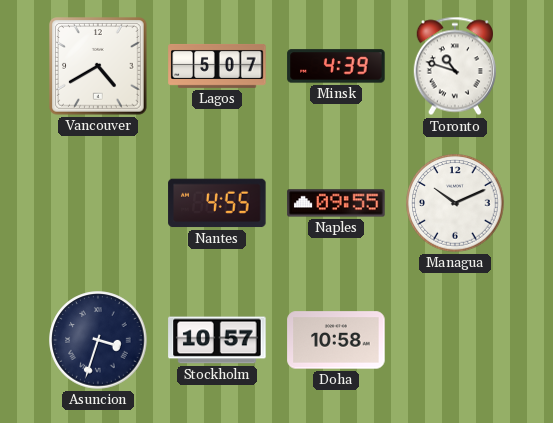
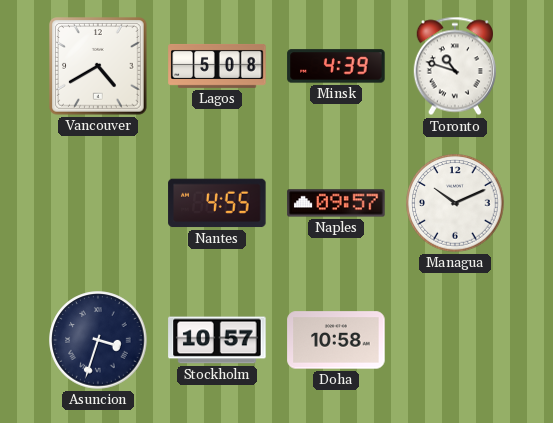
Lagos: 5:07 -> 5:08 (217, 66)
Naples: 09:55 -> 09:57 (336, 203)
